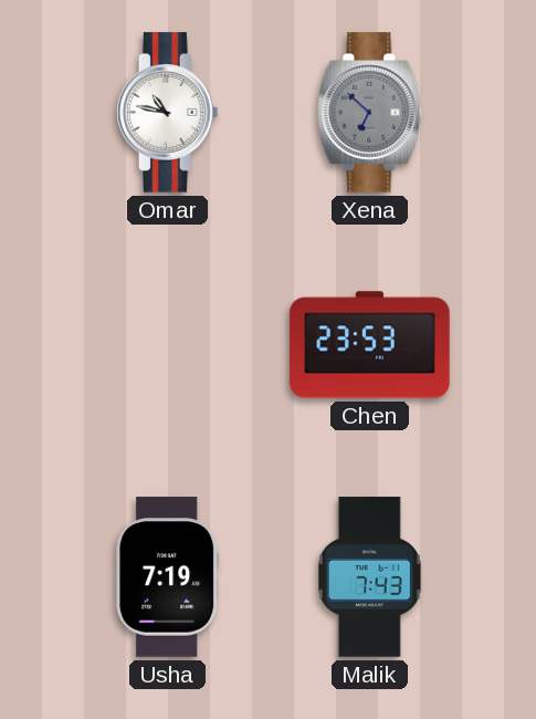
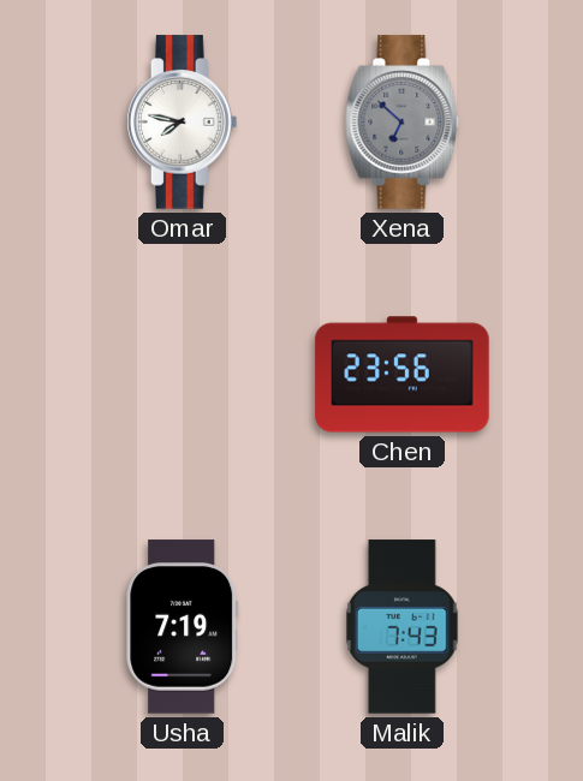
Omar: 10:47 -> 7:47 (183, 123)
Chen: 23:53 -> 23:56 (403, 375)
